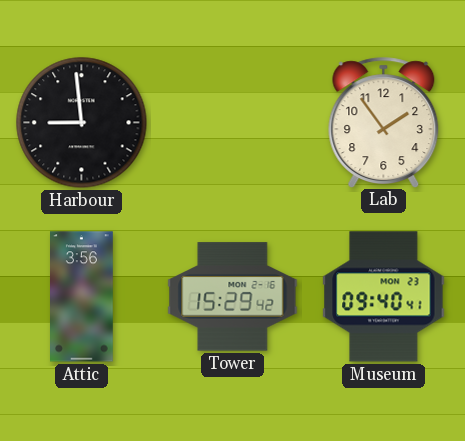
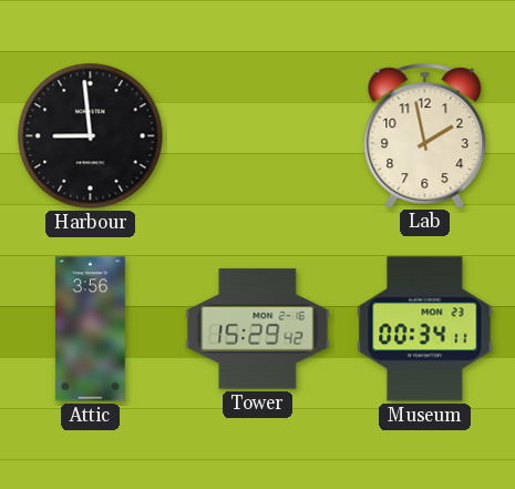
Lab: 1:54 -> 1:58 (425, 135)
Museum: 09:40 -> 00:34 (425, 329)
